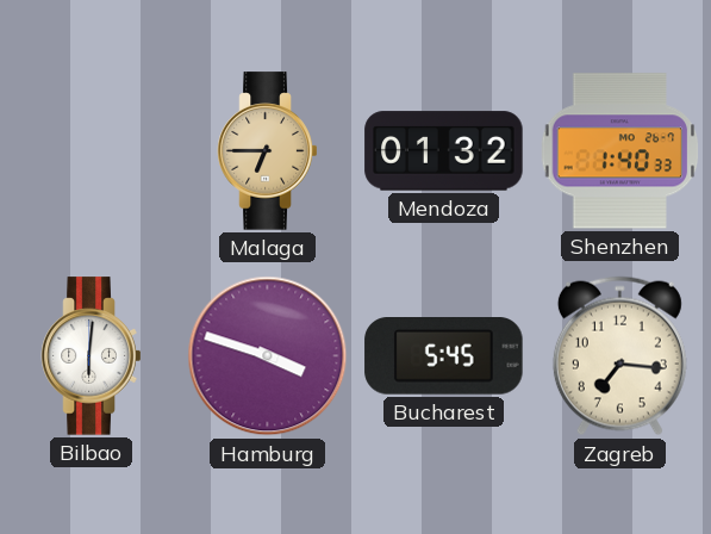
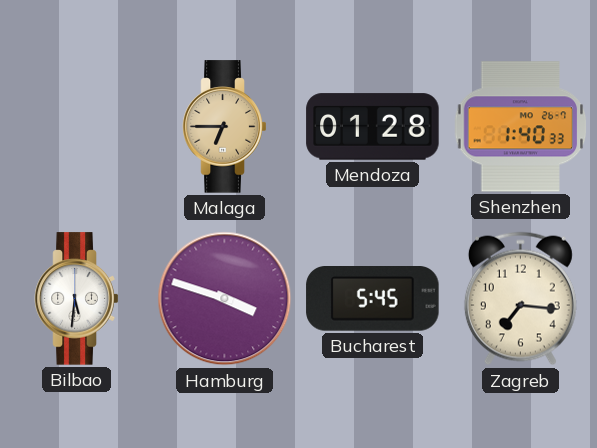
Mendoza: 01:32 -> 01:28 (373, 127)
Bilbao: 6:01 -> 5:31 (77, 299)
